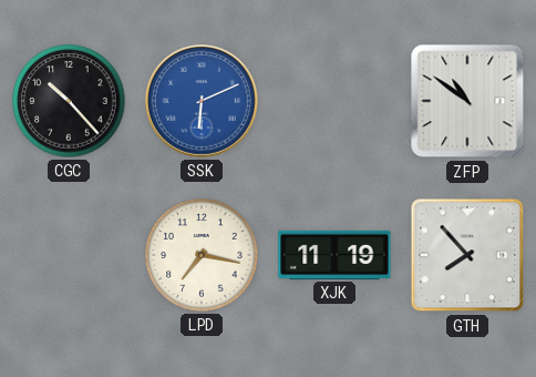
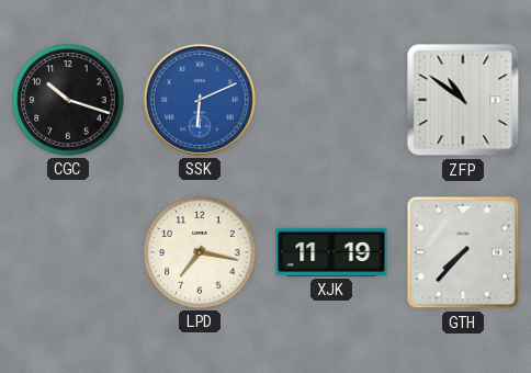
CGC: 10:23 -> 10:18 (68, 100)
GTH: 7:53 -> 7:37 (463, 252)
